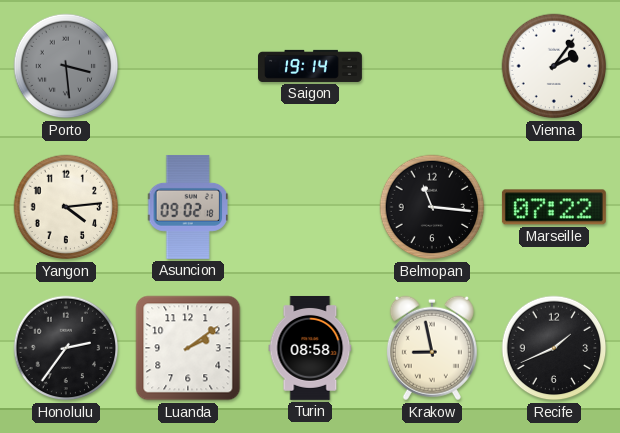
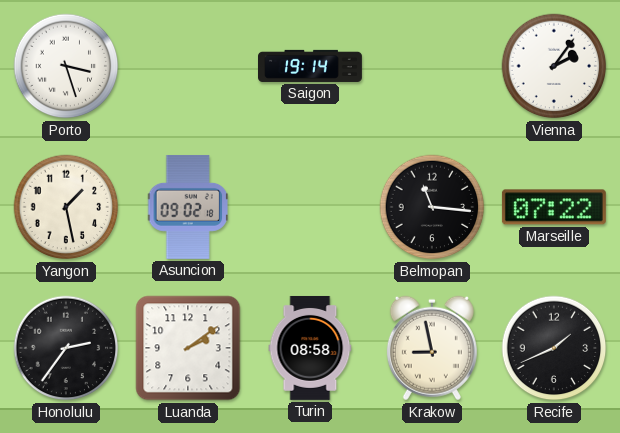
Porto: 3:29 -> 3:27 (66, 66)
Porto dial: grey -> white (66, 66)
Yangon: 4:14 -> 1:28 (66, 207)
